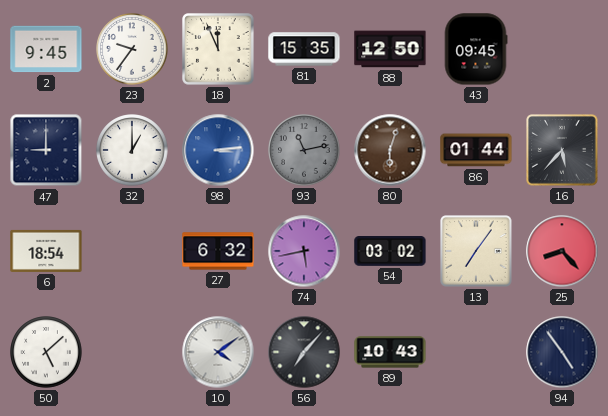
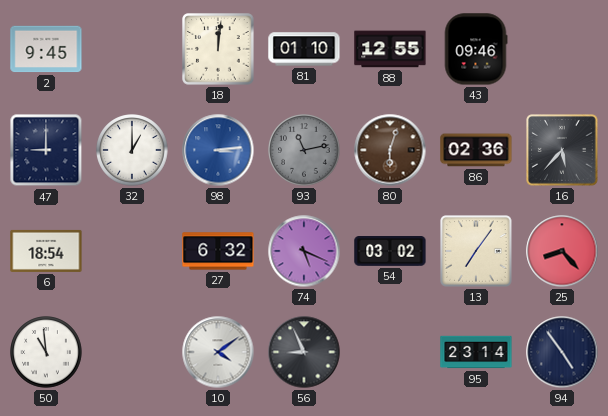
23: 9:36 -> none (132, 49)
18: 11:56 -> 12:01 (218, 49)
81: 15:35 -> 01:10 (304, 49)
88: 12:50 -> 12:55 (390, 49)
43: 09:45 -> 09:46 (476, 49)
86: 01:44 -> 02:36 (476, 150)
74: 5:43 -> 5:19 (304, 251)
50: 5:08 -> 10:59 (46, 352)
56: 7:07 -> 8:56 (304, 352)
89: 10:43 -> none (390, 352)
95: none -> 23:14 (476, 352)
